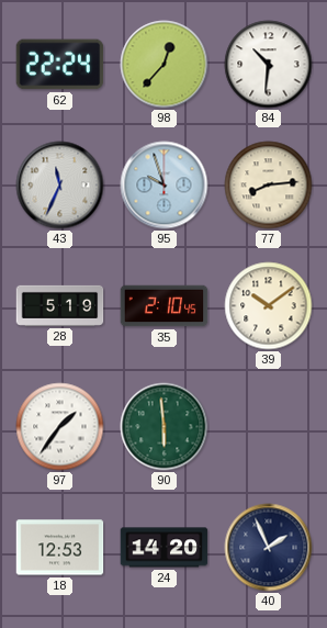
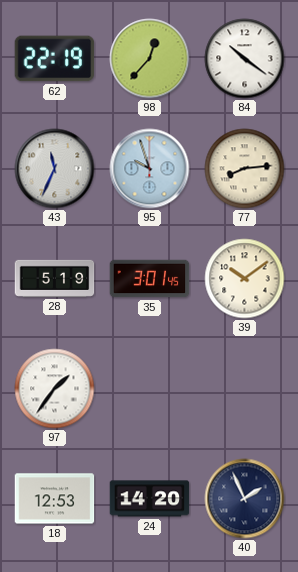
62: 22:24 -> 22:19 (55, 59)
84: 10:31 -> 10:21 (245, 59)
35: 2:10 -> 3:01 (150, 279)
90: 5:59 -> none (165, 427)
